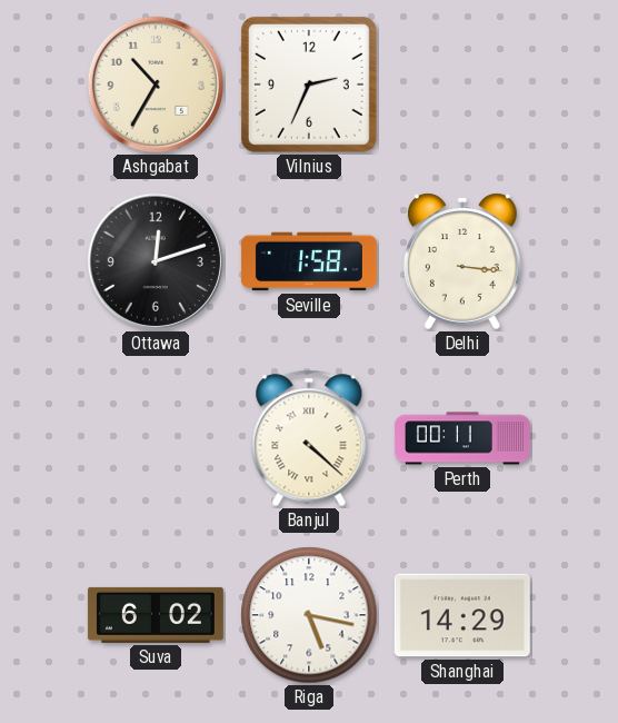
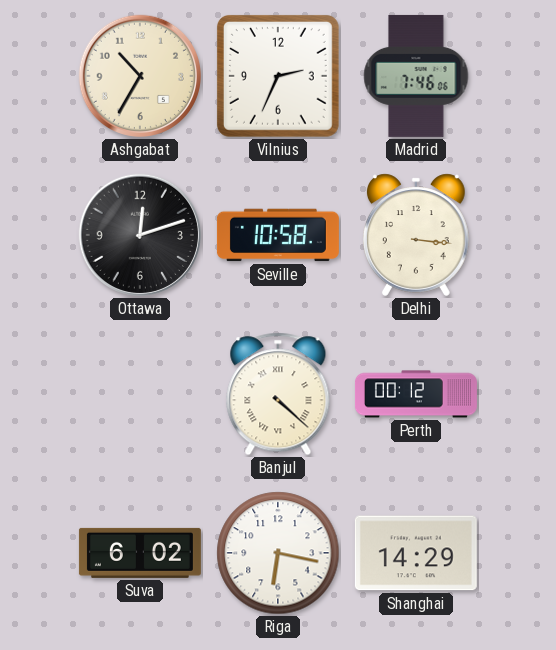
Madrid: none -> 7:46 (416, 76)
Seville: 1:58 -> 10:58 (278, 235)
Perth: 00:11 -> 00:12 (416, 394)
Riga: 5:17 -> 6:17 (278, 553)
